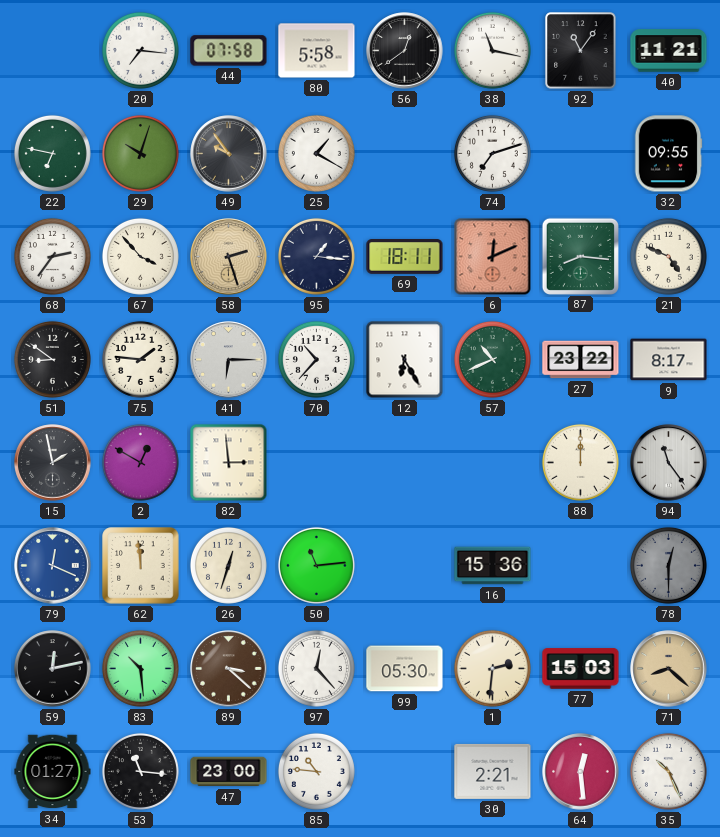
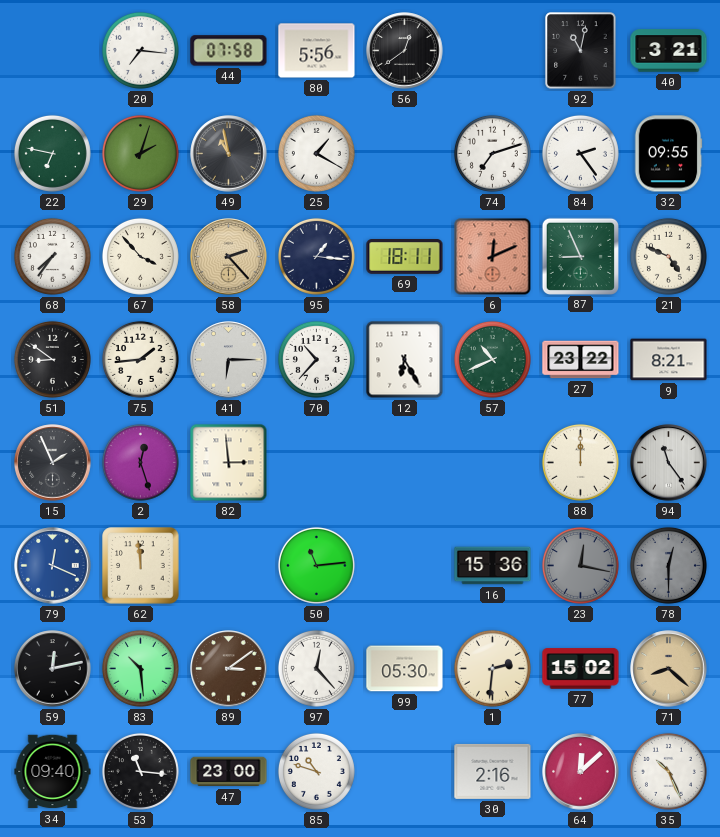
80: 5:58 -> 5:56 (317, 51)
38: 11:17 -> none (492, 50)
92: 11:06 -> 11:02 (581, 51)
40: 11:21 -> 3:21 (669, 51)
29: 10:03 -> 2:03 (140, 153)
49: 9:54 -> 10:58 (229, 154)
84: none -> 2:24 (580, 153)
68: 2:36 -> 7:36 (52, 256)
58: 2:27 -> 2:23 (229, 257)
87: 8:16 -> 8:56 (580, 256)
75: 1:46 -> 1:44 (140, 359)
9: 8:17 -> 8:21 (669, 360)
15: 1:58 -> 1:56 (53, 463)
2: 12:50 -> 12:27 (140, 462)
26: 12:33 -> none (228, 565)
23: none -> 12:17 (580, 565)
89: 3:22 -> 3:09 (229, 669)
77: 15:03 -> 15:02 (581, 669)
34: 01:27 -> 09:40 (53, 772)
85: 10:46 -> 10:48 (316, 771)
30: 2:21 -> 2:16 (493, 771)
64: 12:29 -> 12:08 (581, 772)
